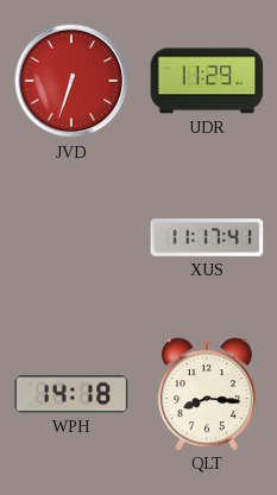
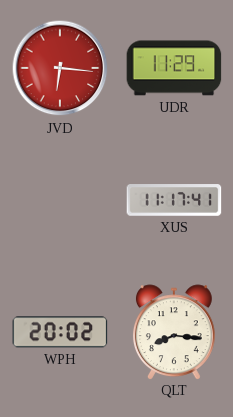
JVD: 6:33 -> 6:16 (60, 68)
WPH: 14:18 -> 20:02 (60, 332)
